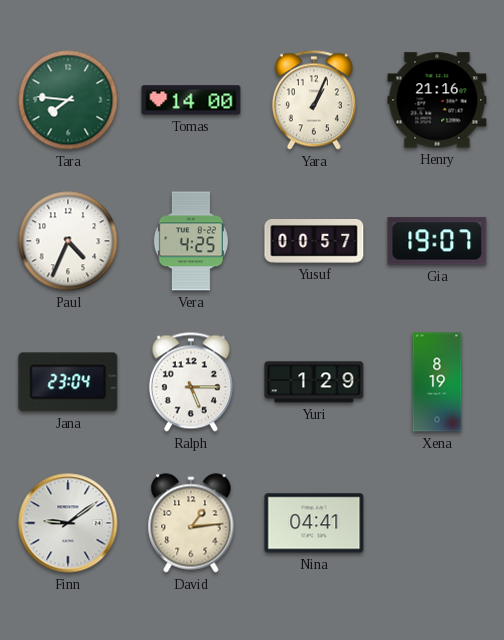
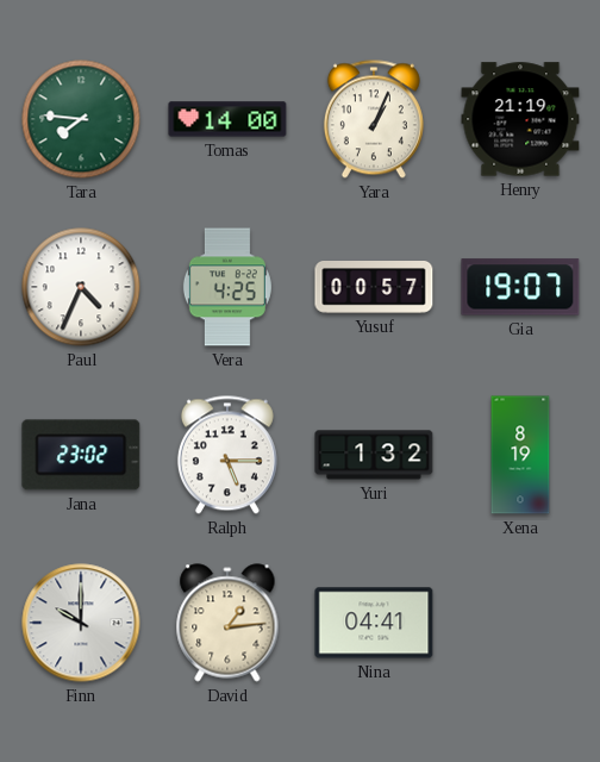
Henry: 21:16 -> 21:19 (520, 119)
Jana: 23:04 -> 23:02 (81, 455)
Yuri: 1:29 -> 1:32 (374, 455)
Finn: 9:09 -> 10:00 (81, 623)
